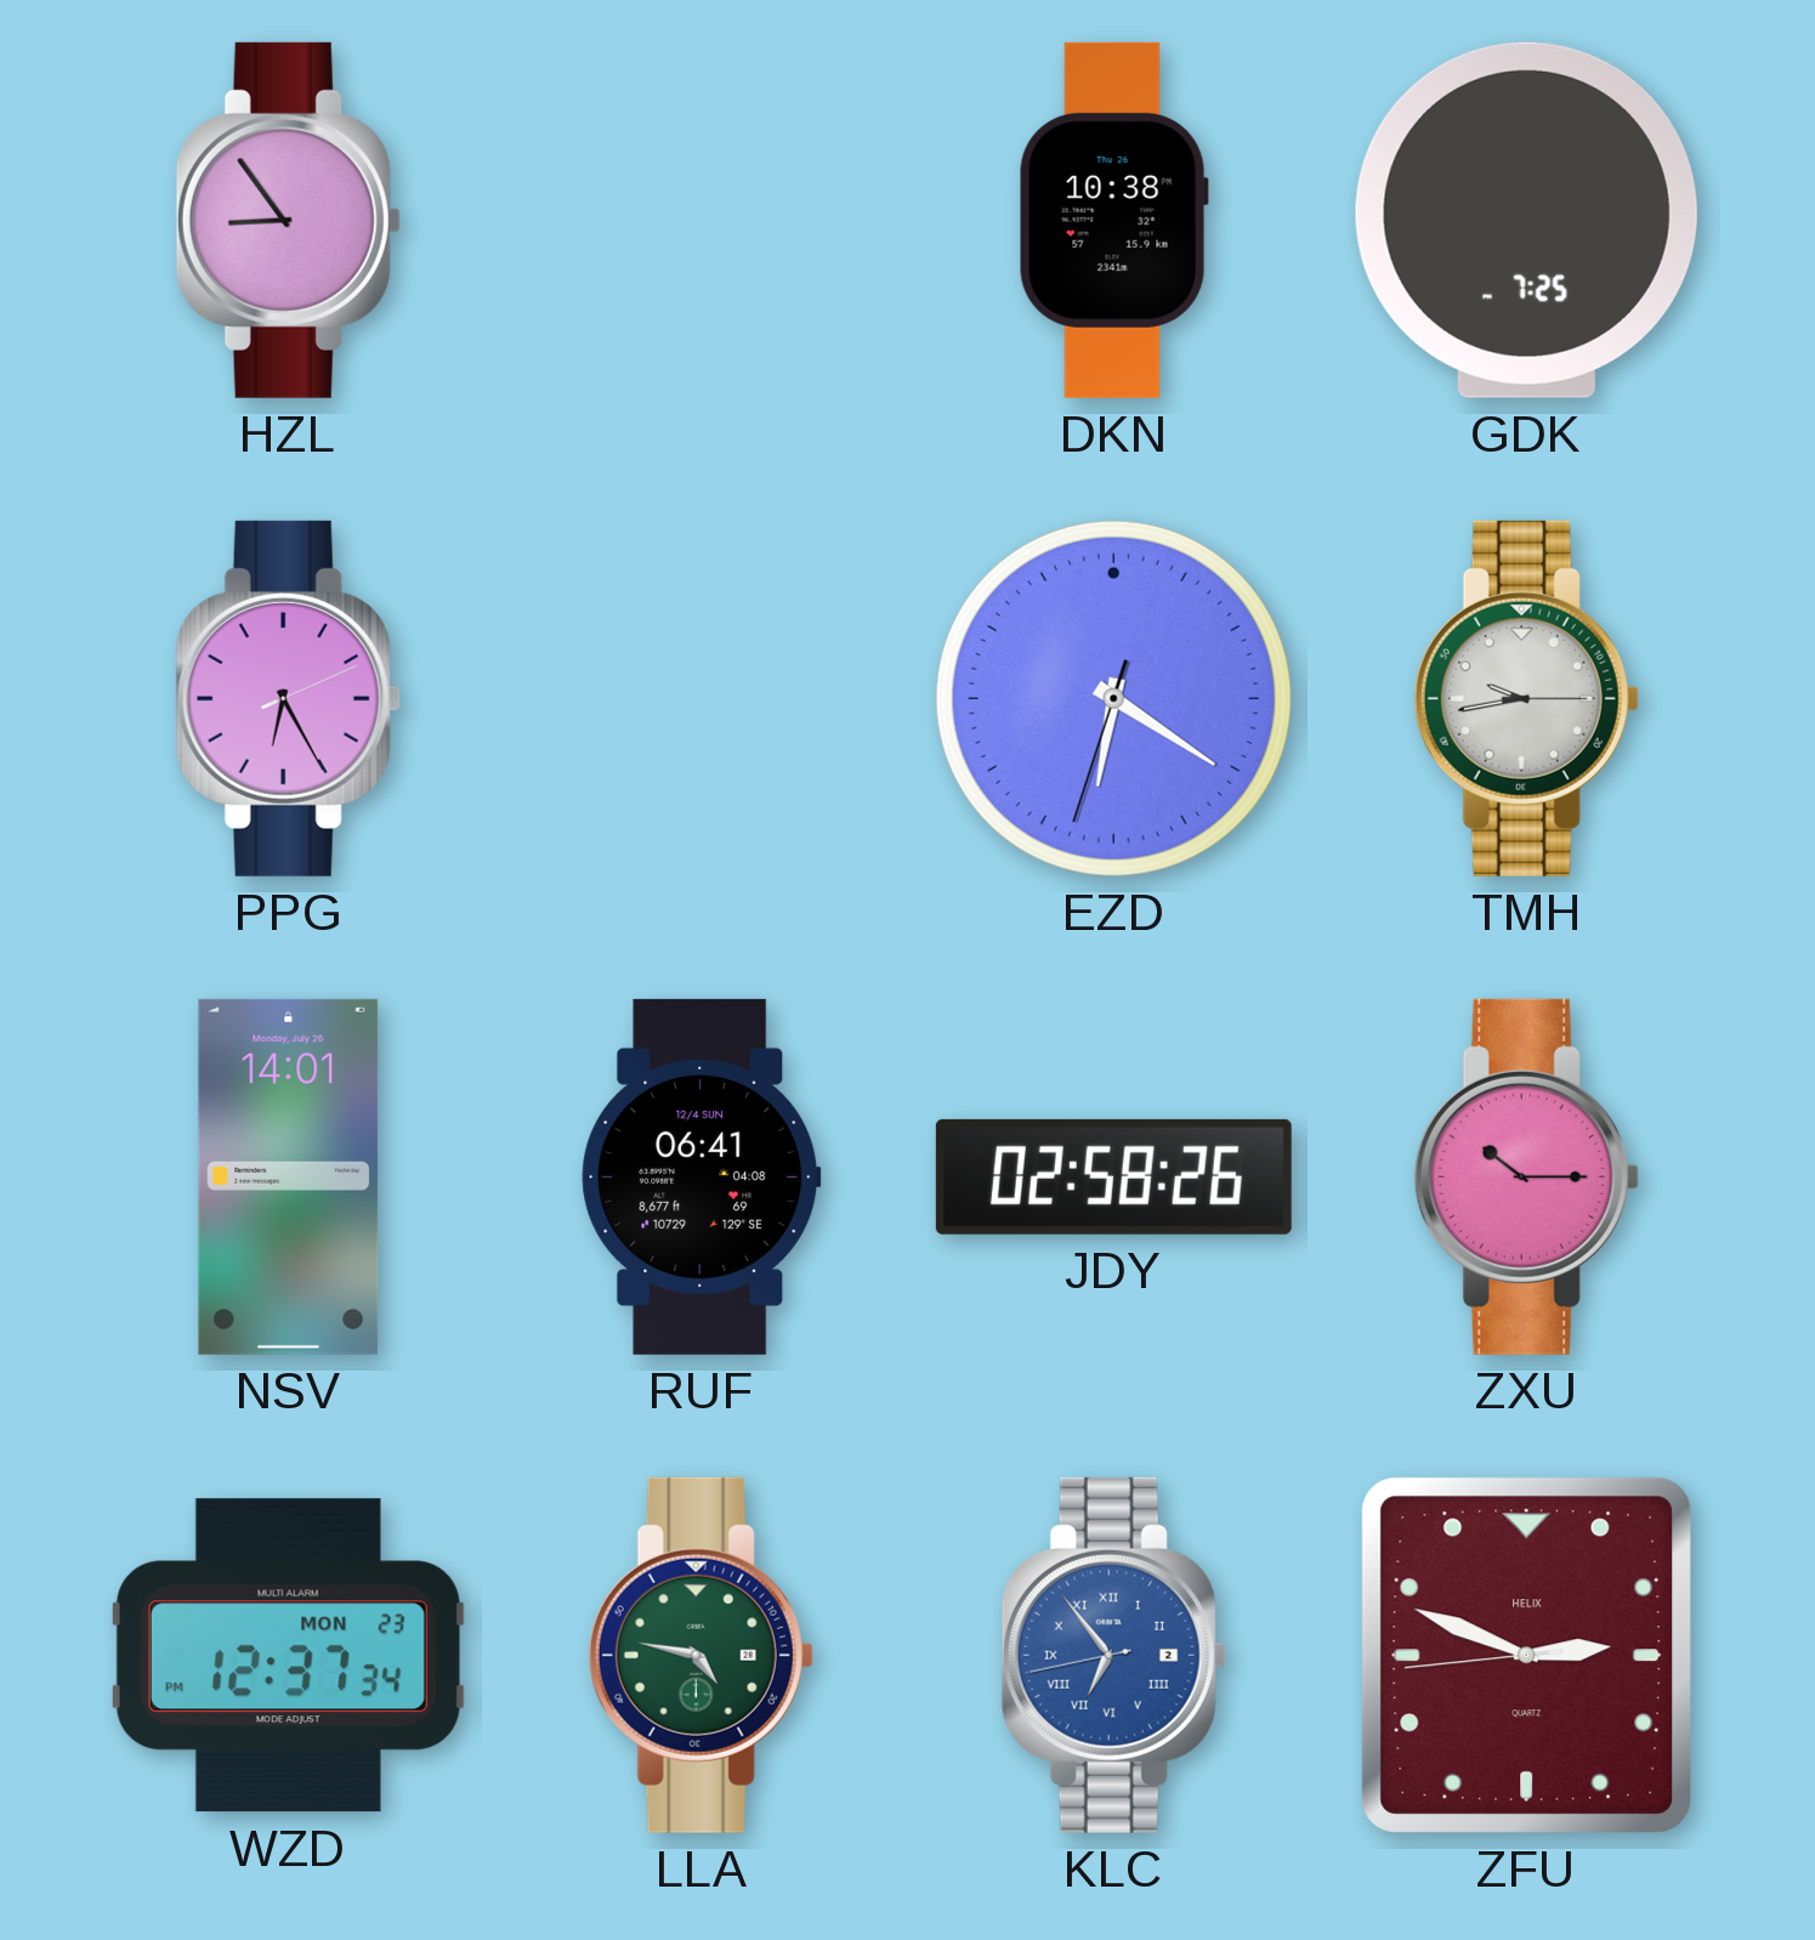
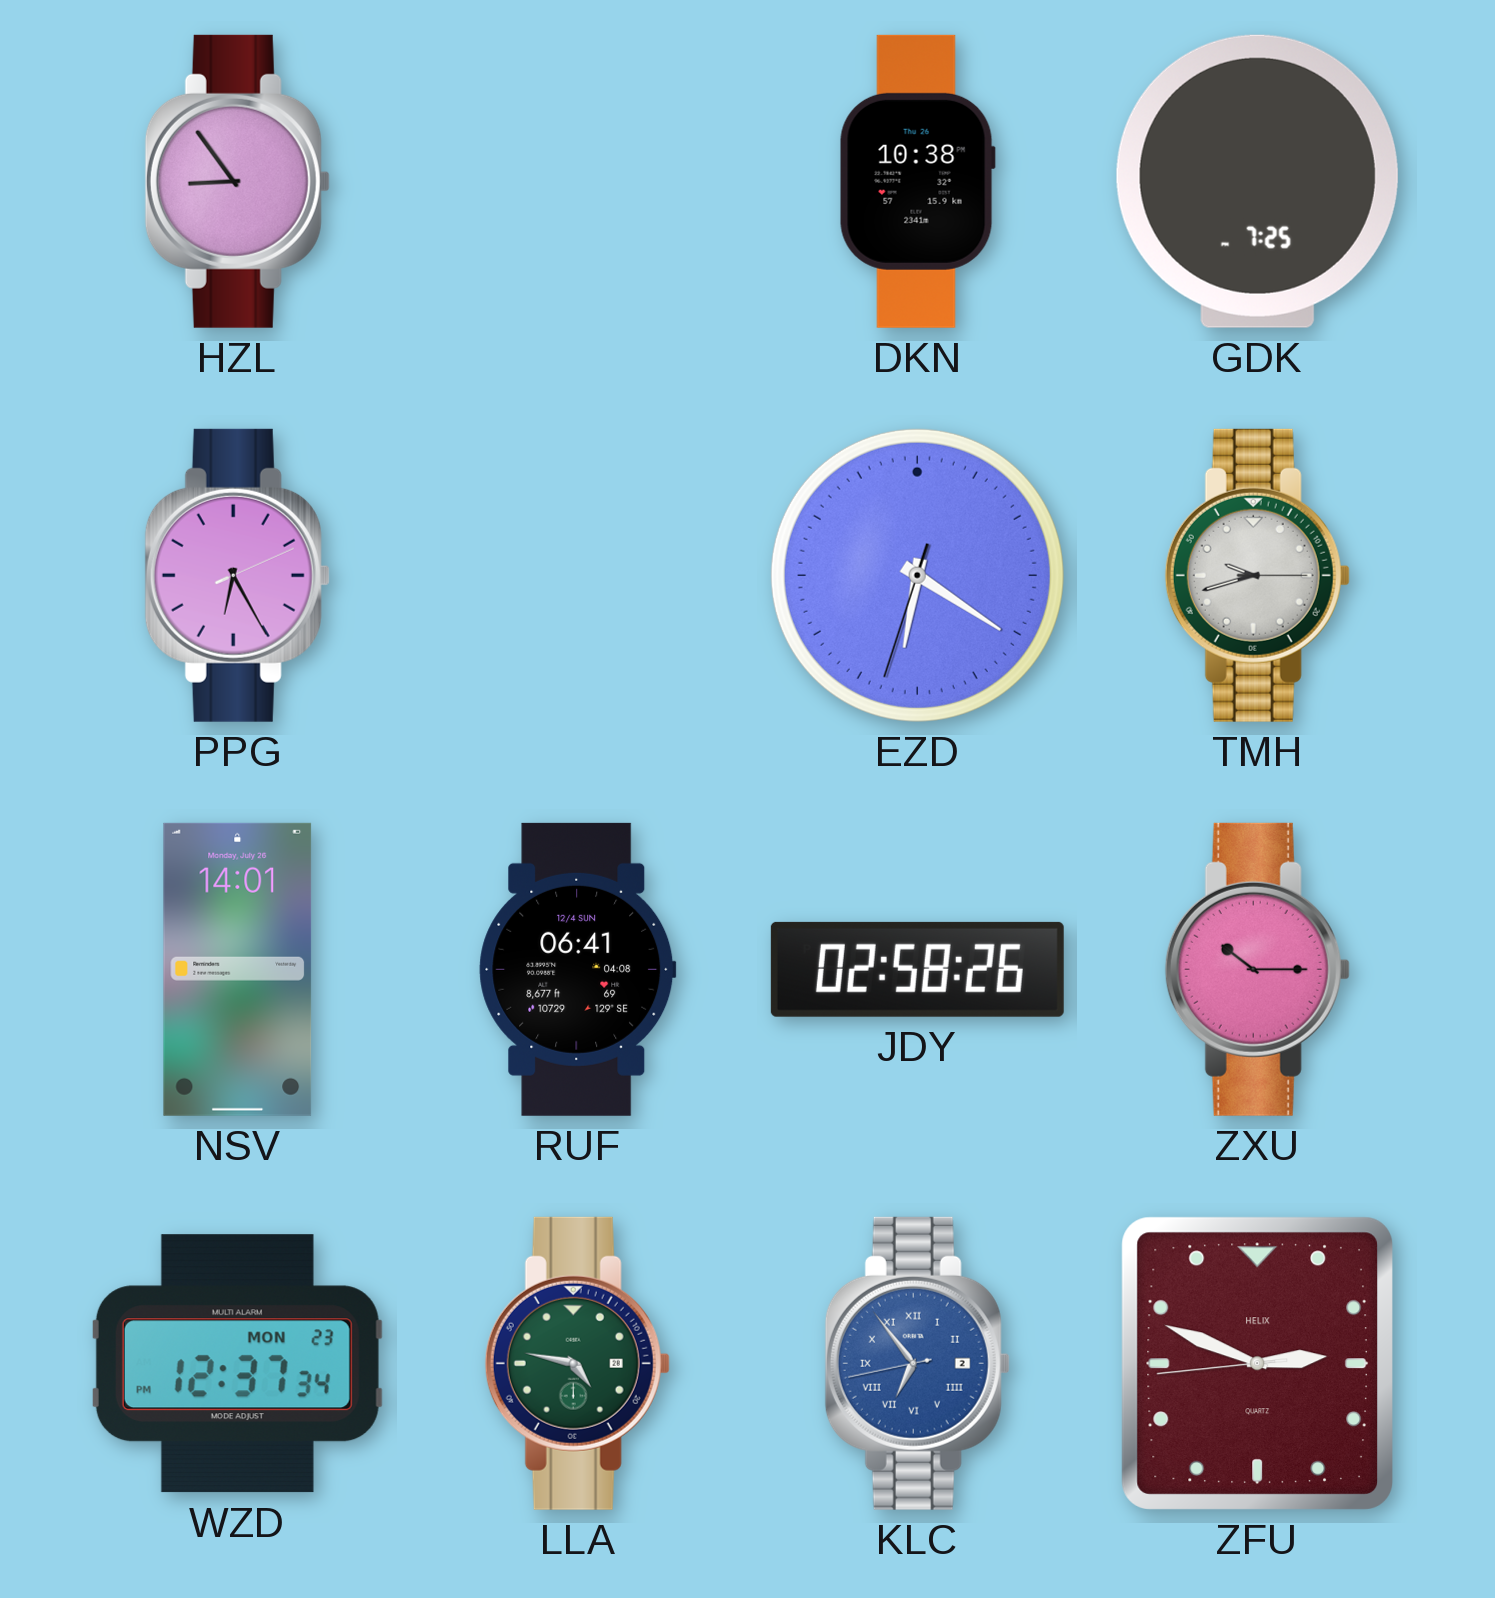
TMH: 9:43 -> 9:42 (1257, 575)
